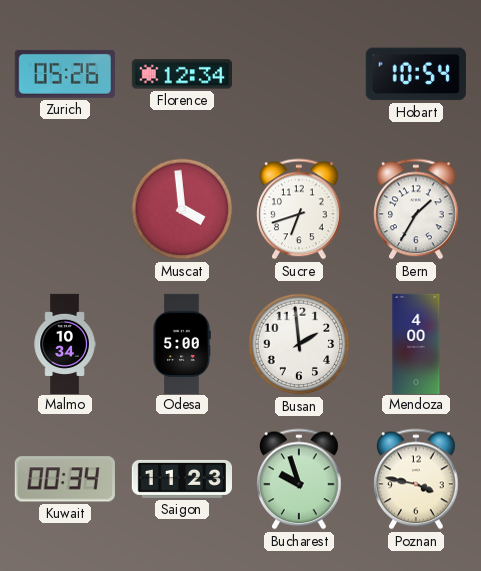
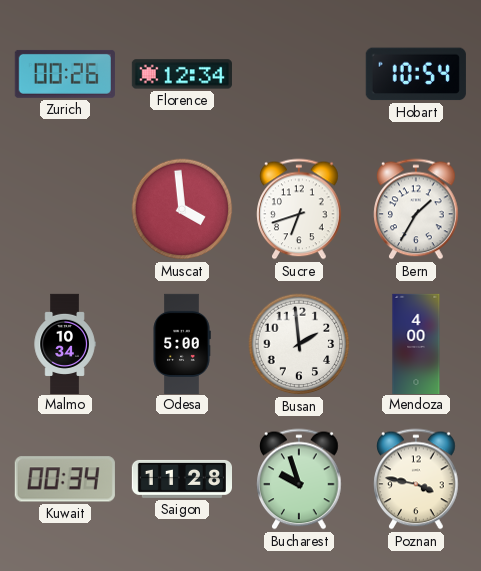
Zurich: 05:26 -> 00:26 (65, 74)
Saigon: 11:23 -> 11:28 (181, 479)
